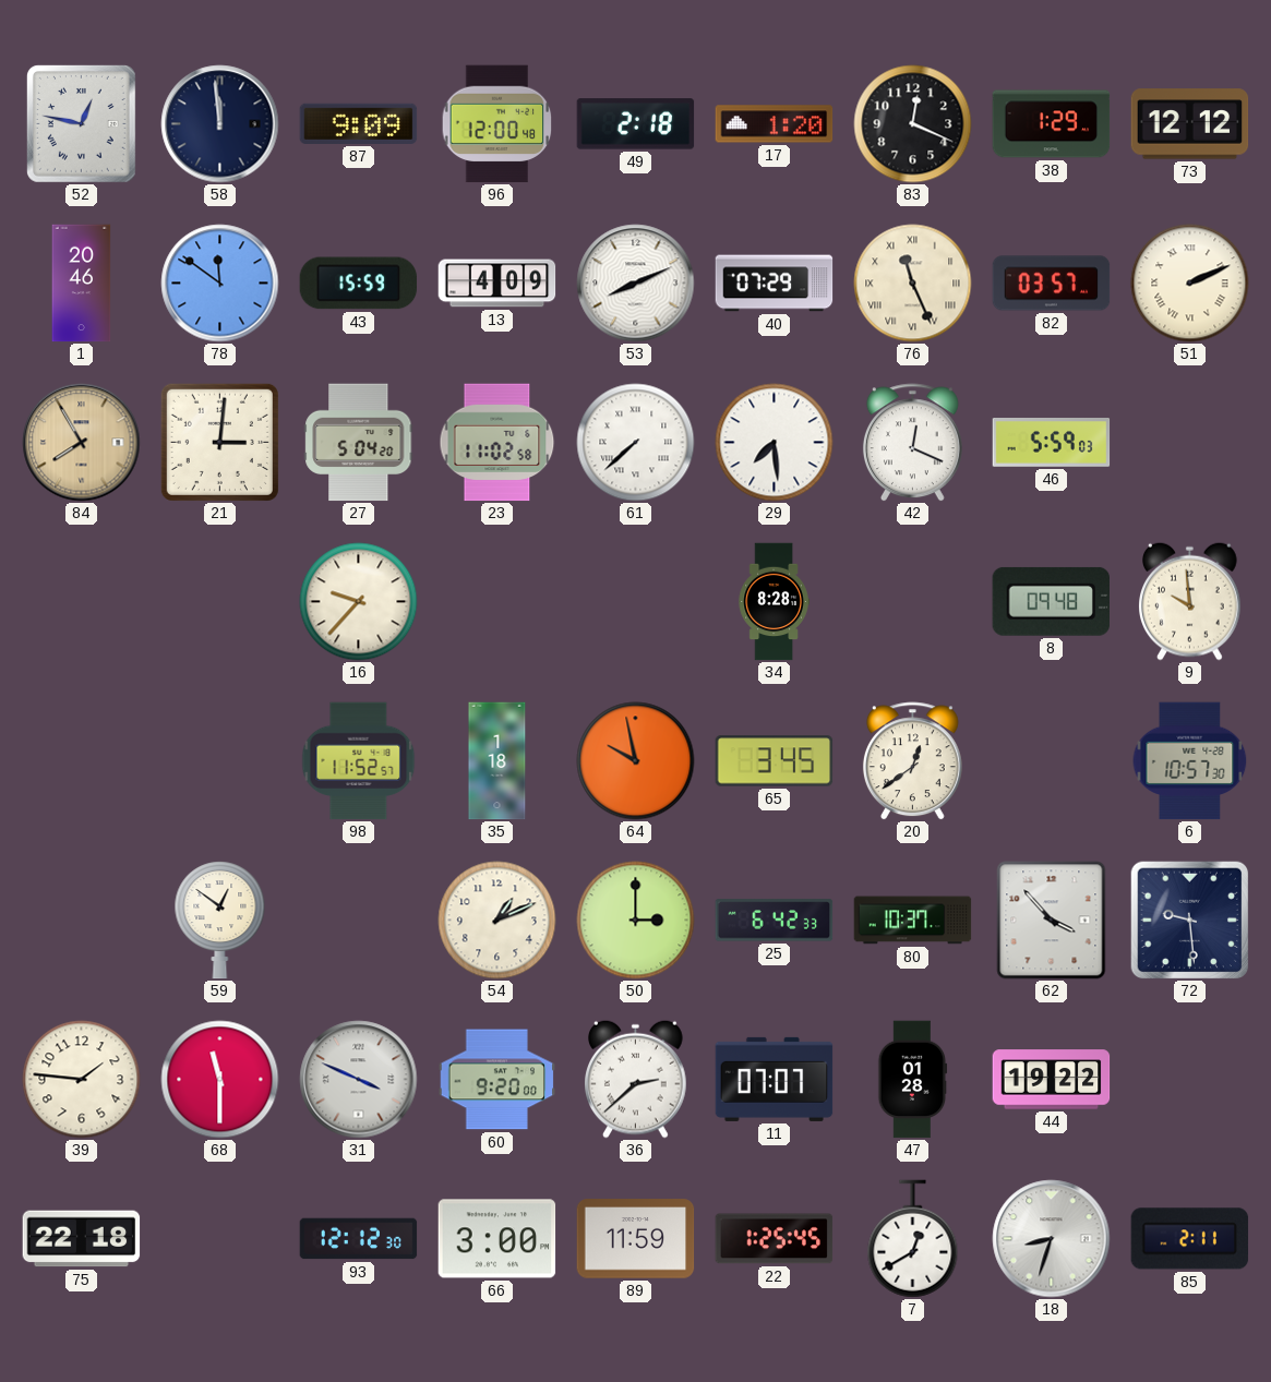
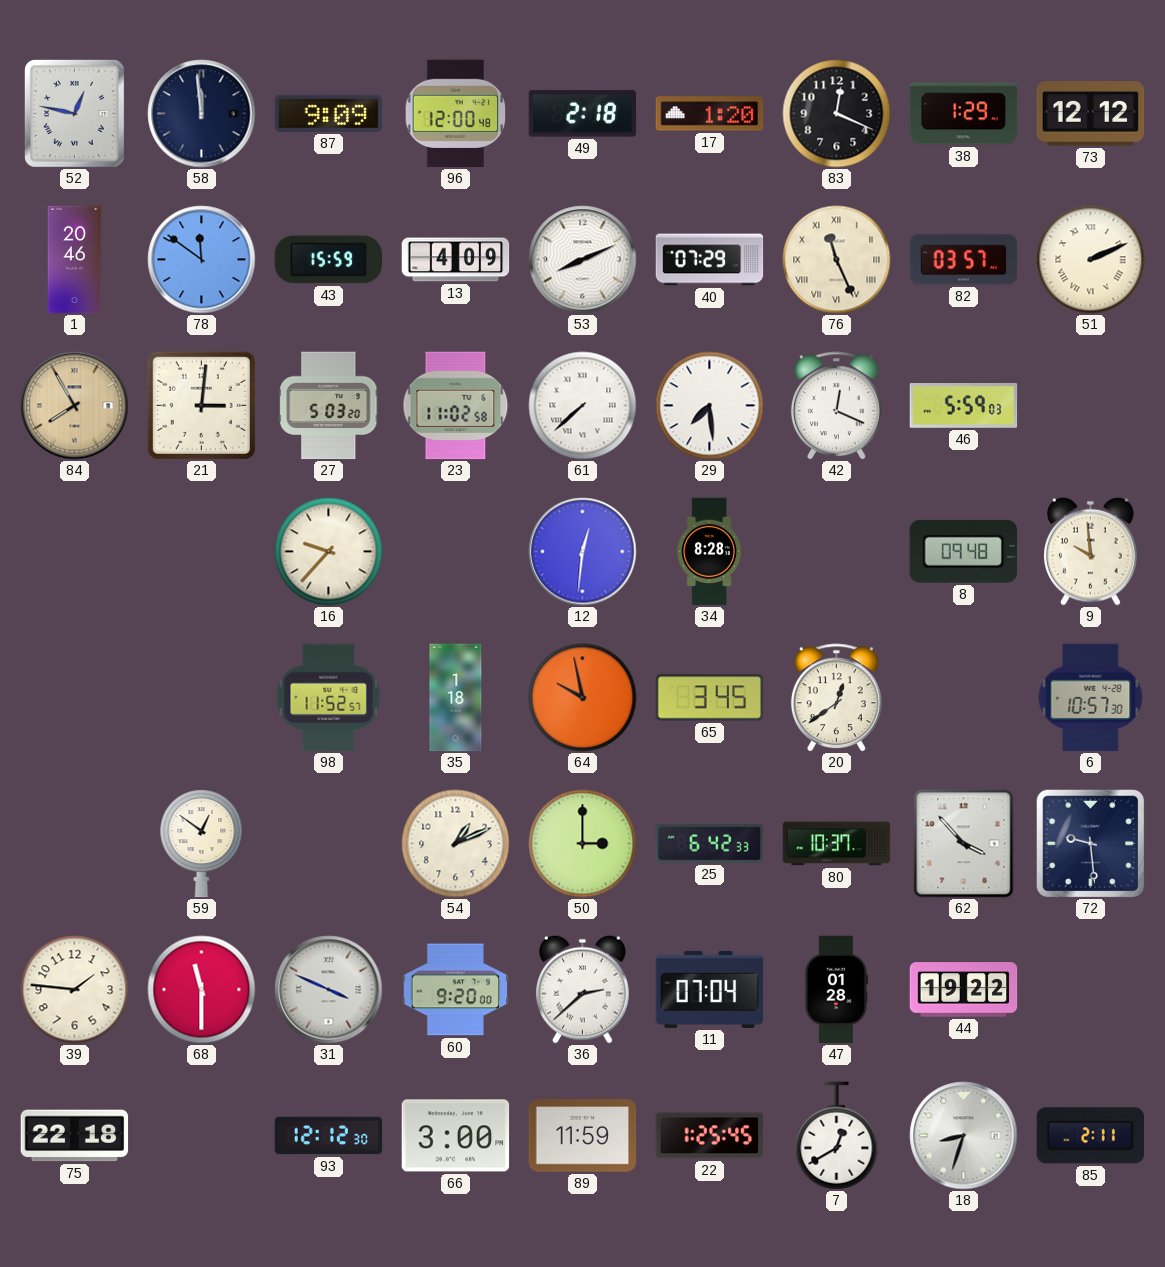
27: 5:04 -> 5:03 (329, 406)
12: none -> 12:31 (583, 552)
11: 07:07 -> 07:04 (710, 989)
